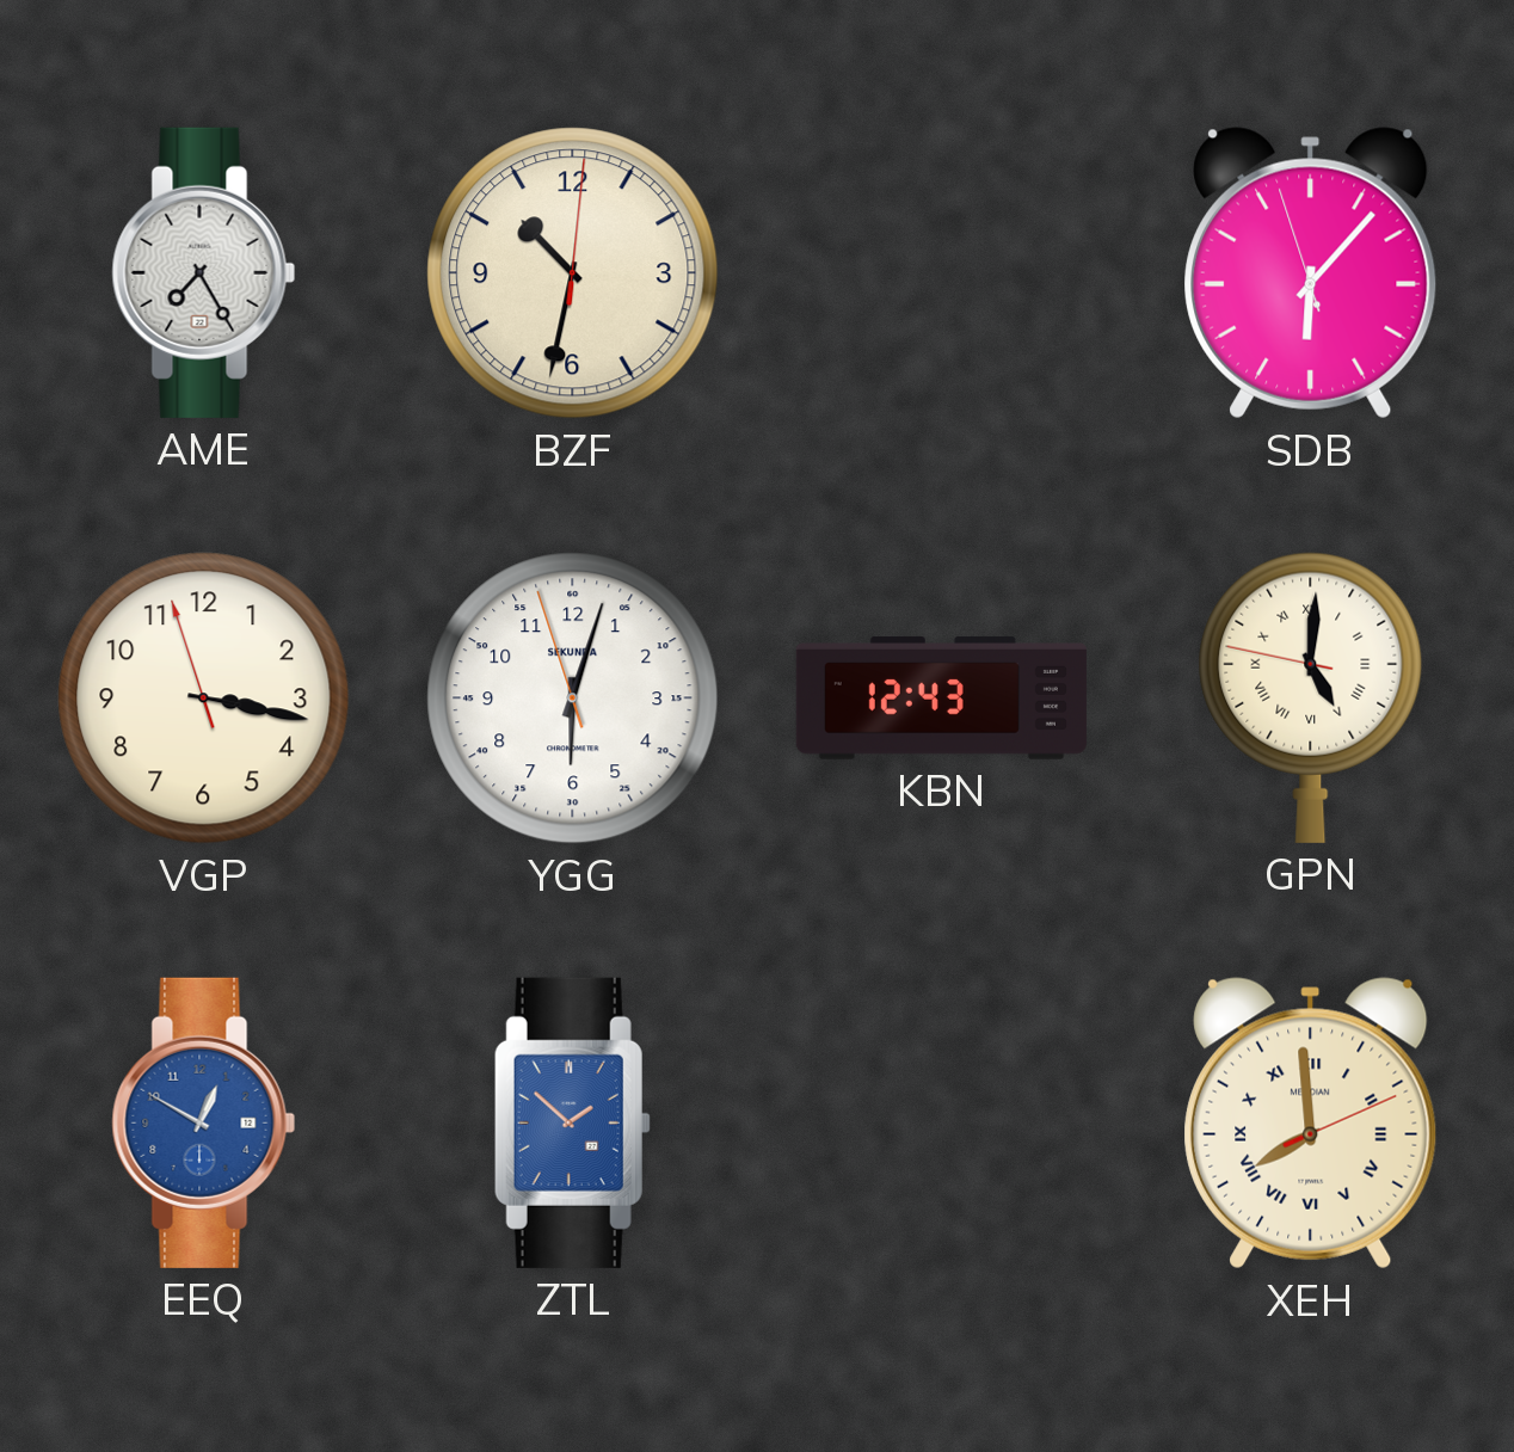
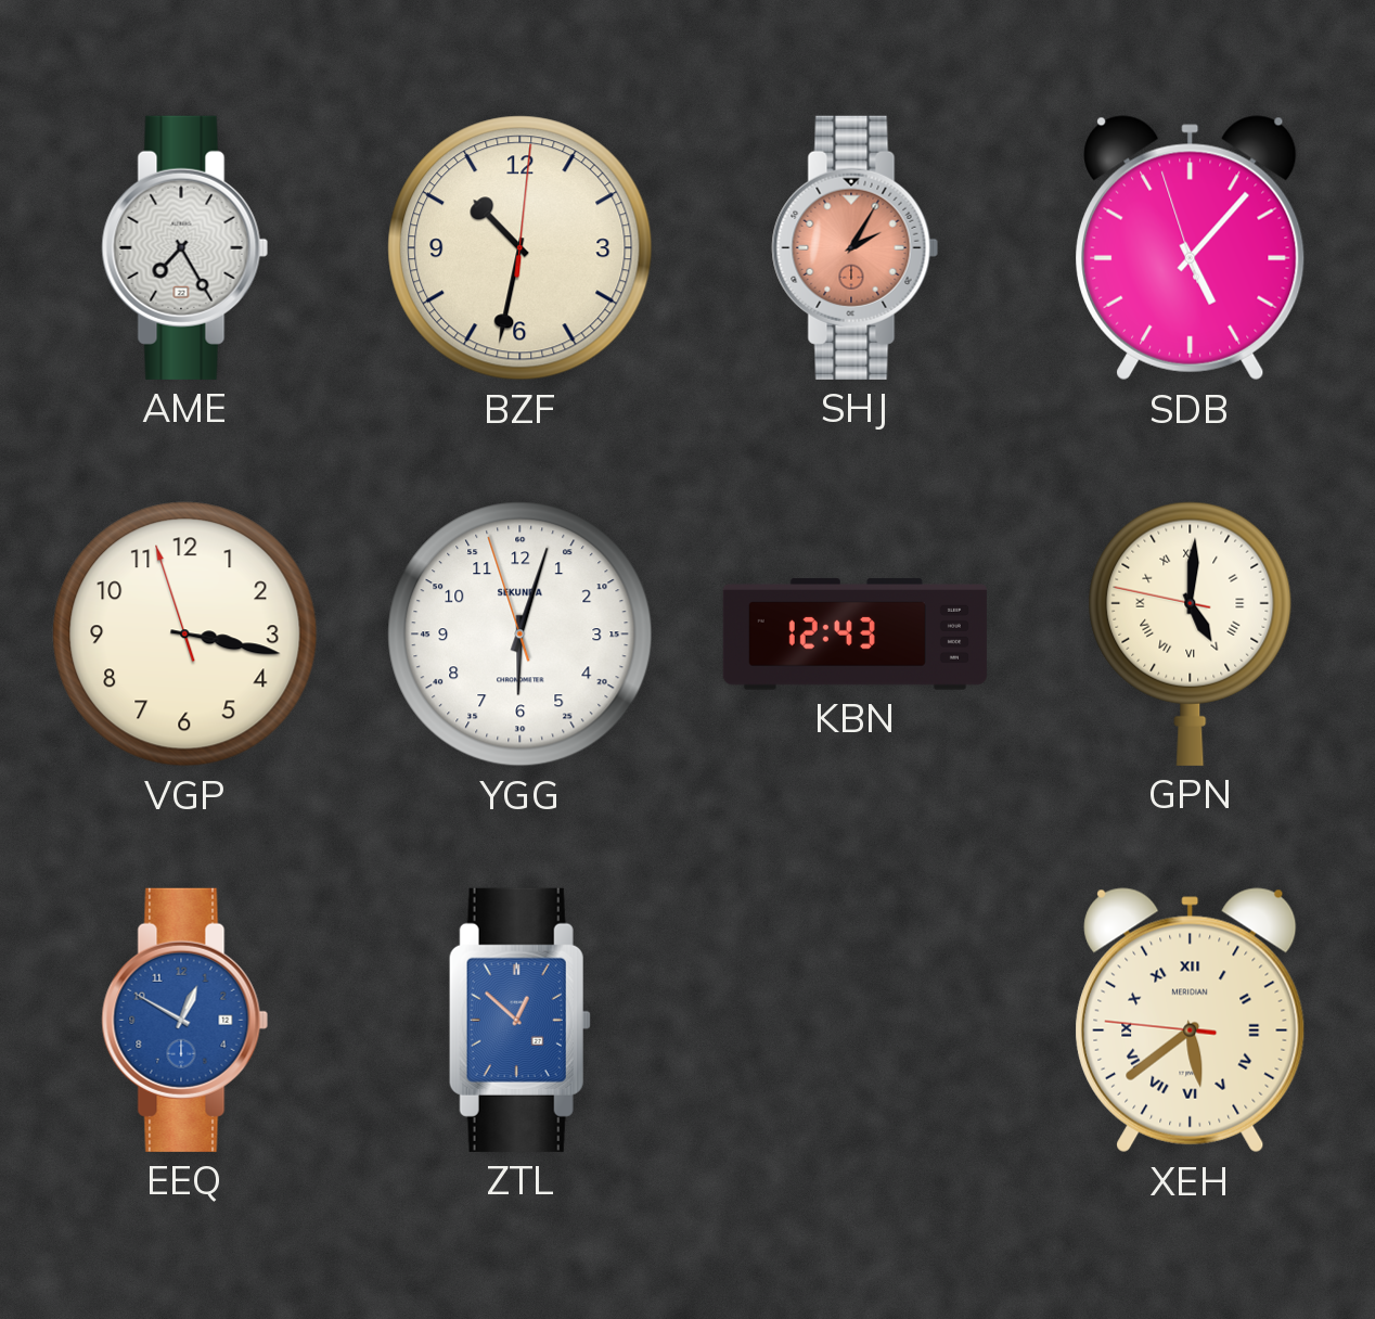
SHJ: none -> 2:05 (856, 247)
SDB: 6:06 -> 5:06 (1191, 248)
ZTL: 1:52 -> 12:52 (519, 1020)
XEH: 7:59 -> 5:38 (1191, 1021)
